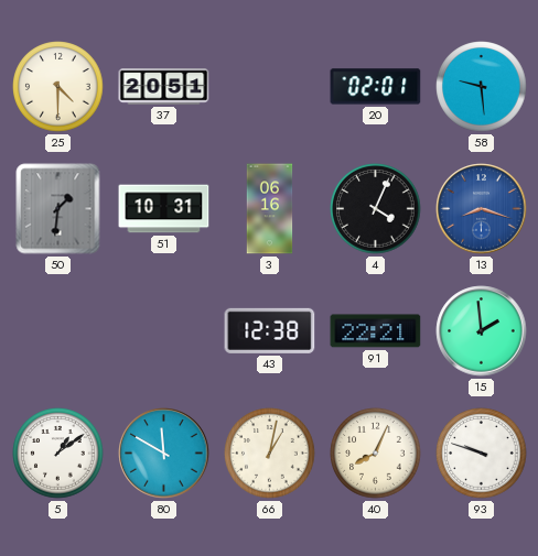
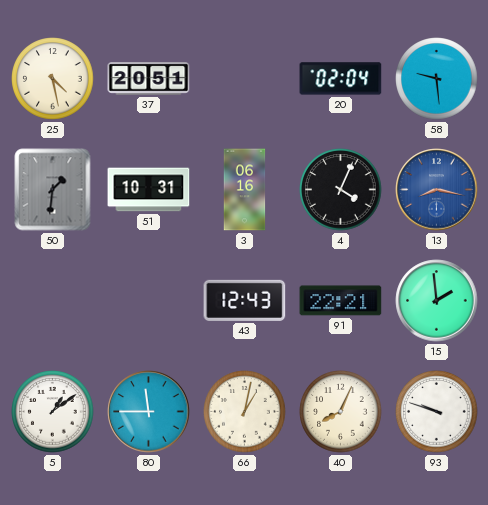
25: 4:30 -> 4:28 (53, 79)
20: 02:01 -> 02:04 (341, 79)
13: 8:18 -> 8:17 (437, 190)
43: 12:38 -> 12:43 (245, 300)
80: 11:50 -> 11:45 (149, 412)
